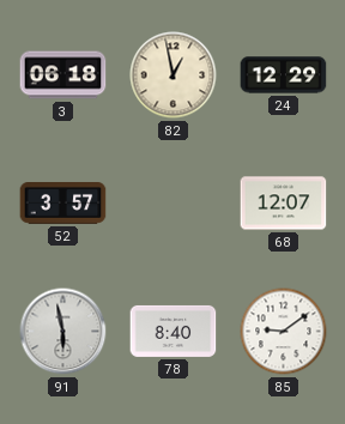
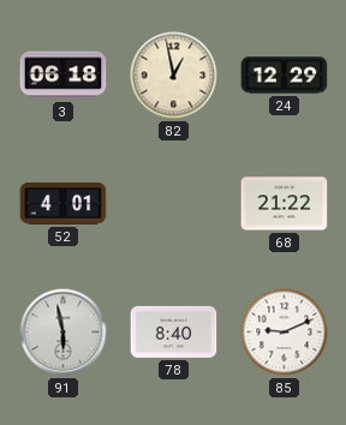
52: 3:57 -> 4:01 (64, 204)
68: 12:07 -> 21:22 (285, 204)
85: 9:09 -> 9:11 (285, 333)
